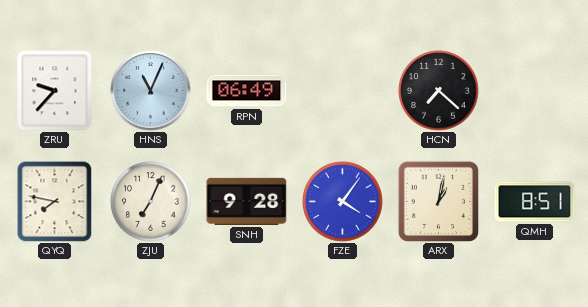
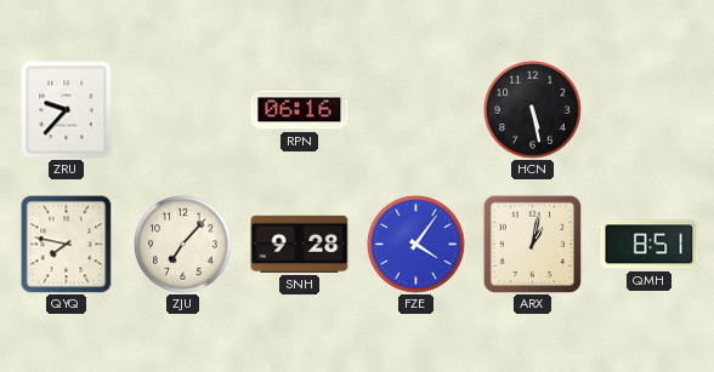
HNS: 11:04 -> none (151, 91)
RPN: 06:49 -> 06:16 (300, 110)
HCN: 7:22 -> 5:28 (533, 110)
ZJU: 7:04 -> 7:07 (183, 245)
